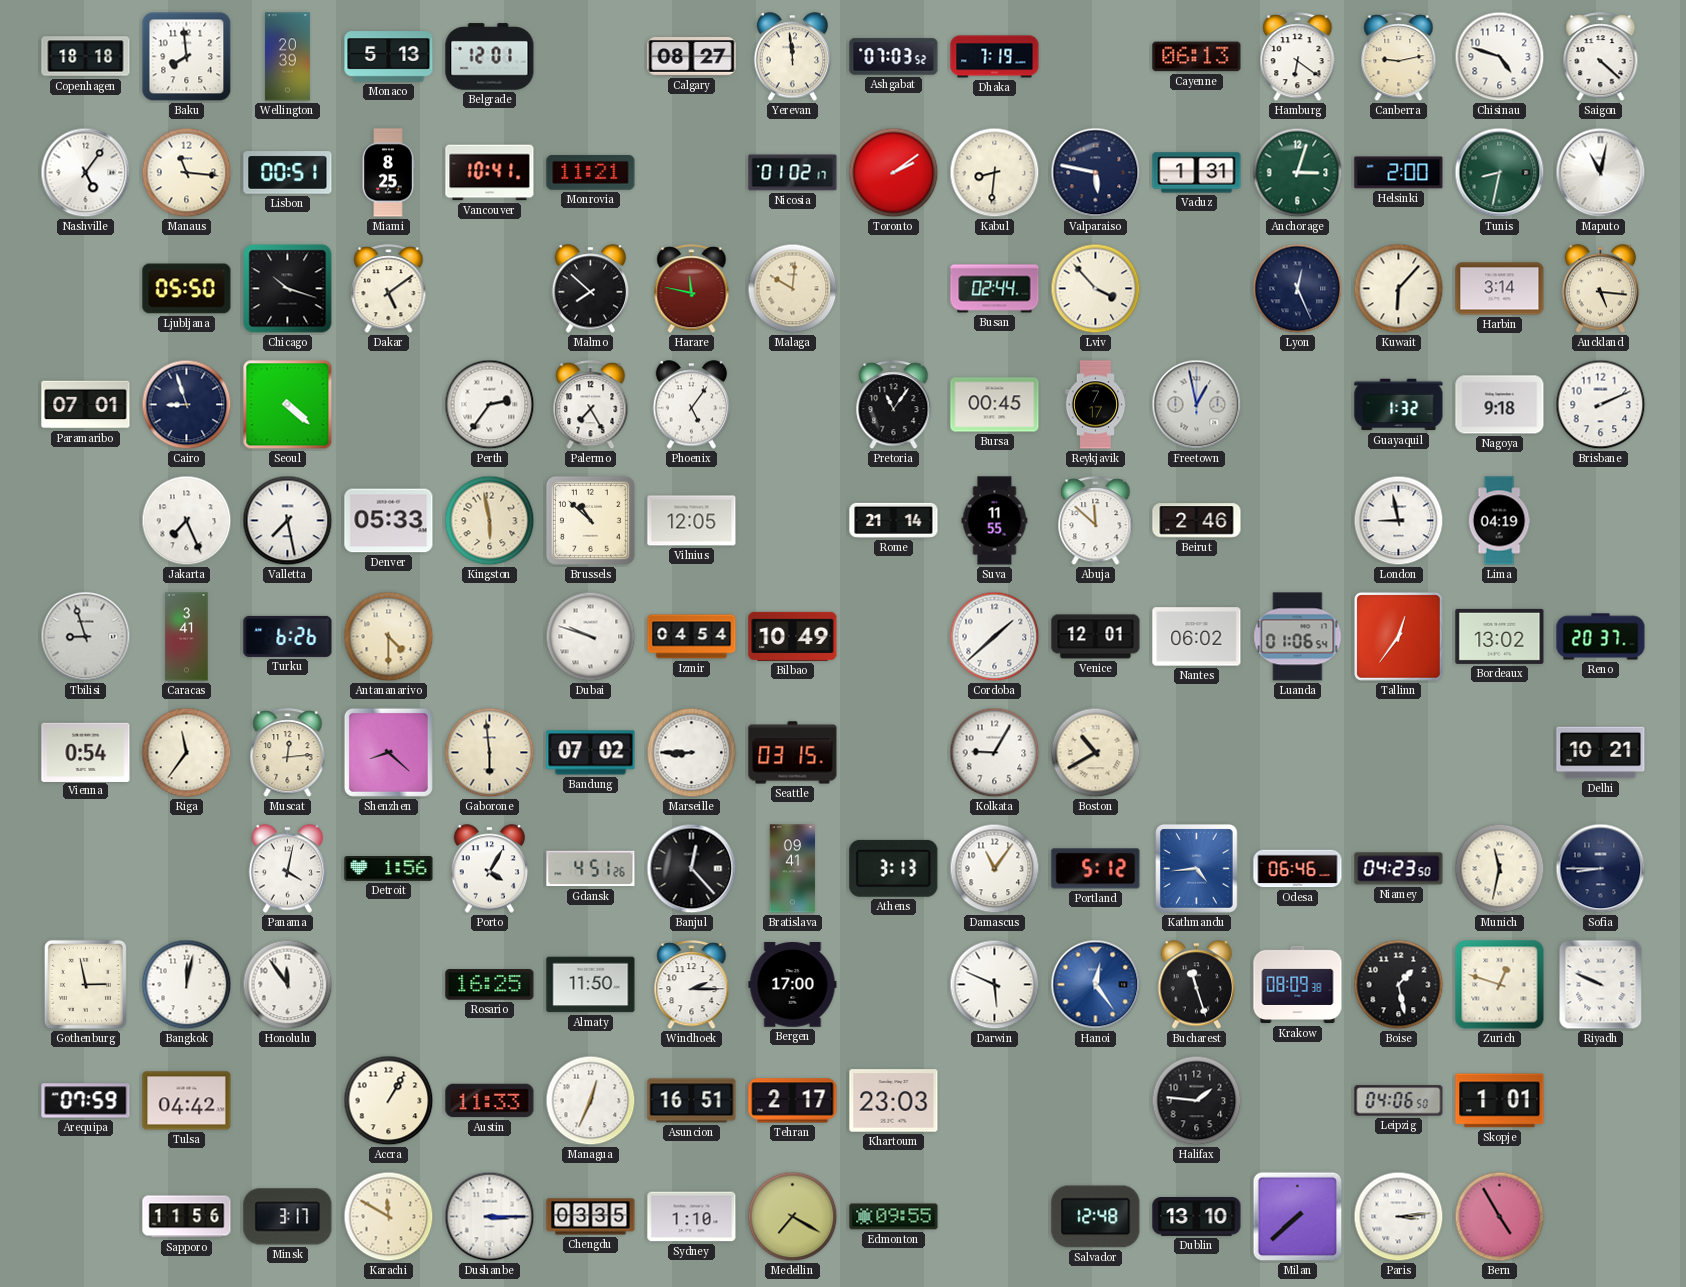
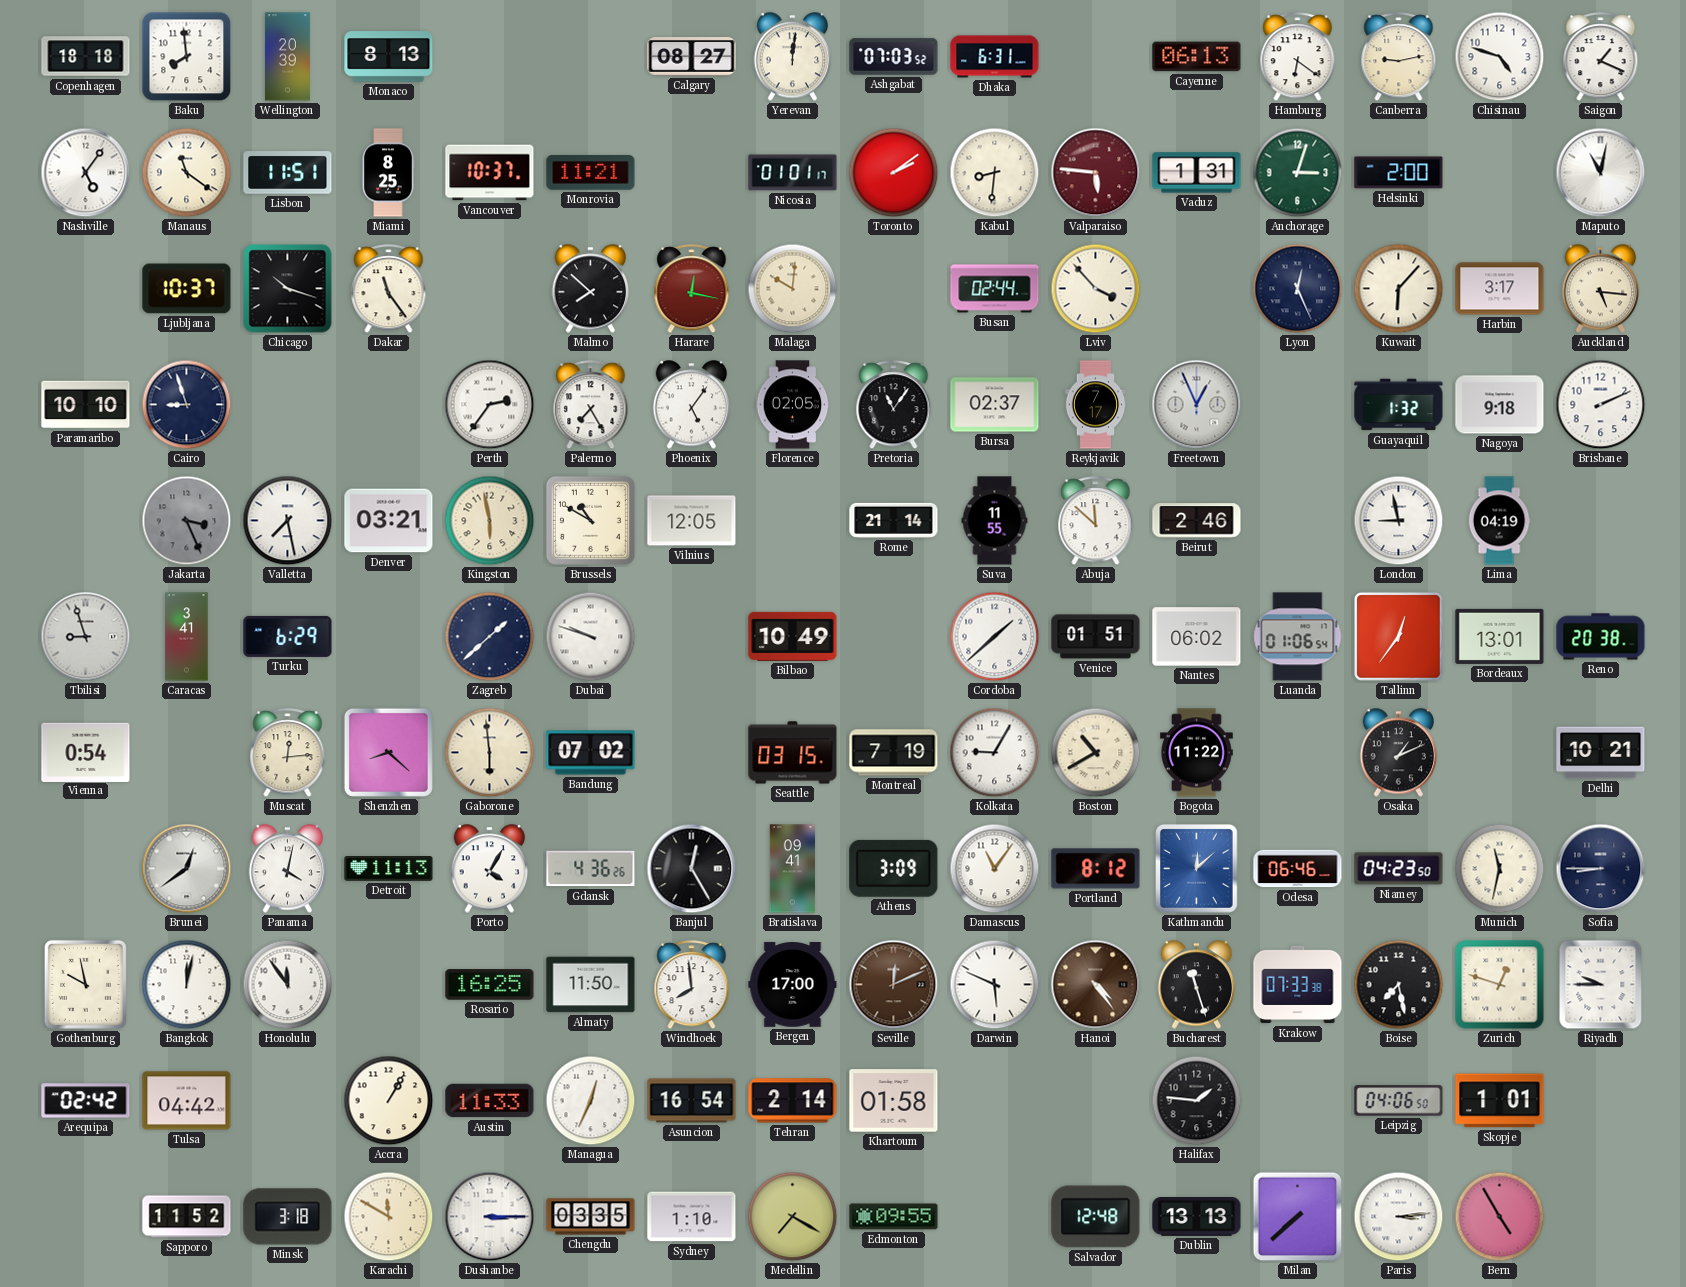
Monaco: 5:13 -> 8:13 (389, 57)
Belgrade: 12:01 -> none (490, 57)
Yerevan: 11:59 -> 12:01 (793, 57)
Dhaka: 7:19 -> 6:31 (995, 57)
Saigon: 4:22 -> 1:19 (1601, 57)
Manaus: 11:16 -> 11:21 (187, 173)
Lisbon: 00:51 -> 11:51 (288, 173)
Vancouver: 10:41 -> 10:37 (490, 173)
Nicosia: 01:02 -> 01:01 (793, 173)
Valparaiso: 5:47 -> 5:46 (1096, 173)
Valparaiso dial: navy -> burgundy (1096, 173)
Tunis: 8:32 -> none (1500, 173)
Ljubljana: 05:50 -> 10:37 (187, 289)
Dakar: 5:09 -> 11:24 (389, 289)
Harare: 11:47 -> 12:17 (692, 289)
Harbin: 3:14 -> 3:17 (1500, 289)
Paramaribo: 07:01 -> 10:10 (86, 405)
Seoul: 4:22 -> none (288, 405)
Florence: none -> 02:05 (793, 405)
Bursa: 00:45 -> 02:37 (995, 405)
Freetown: 12:58 -> 12:56 (1197, 405)
Jakarta: 7:26 -> 3:26 (187, 521)
Jakarta dial: white -> grey (187, 521)
Denver: 05:33 -> 03:21 (389, 521)
Brussels: 10:52 -> 10:50 (590, 520)
Turku: 6:26 -> 6:29 (288, 636)
Antananarivo: 4:30 -> none (389, 637)
Zagreb: none -> 1:38 (490, 637)
Izmir: 04:54 -> none (692, 637)
Venice: 12:01 -> 01:51 (1096, 637)
Bordeaux: 13:02 -> 13:01 (1500, 636)
Reno: 20:37 -> 20:38 (1601, 637)
Riga: 11:36 -> none (187, 753)
Marseille: 8:45 -> none (692, 753)
Montreal: none -> 7:19 (894, 753)
Bogota: none -> 11:22 (1197, 753)
Osaka: none -> 1:11 (1399, 753)
Brunei: none -> 12:39 (187, 869)
Detroit: 1:56 -> 11:13 (389, 869)
Gdansk: 4:51 -> 4:36 (591, 869)
Banjul: 12:23 -> 12:25 (692, 869)
Athens: 3:13 -> 3:09 (894, 868)
Portland: 5:12 -> 8:12 (1096, 869)
Kathmandu: 4:44 -> 12:08 (1197, 869)
Gothenburg: 2:58 -> 9:58 (85, 984)
Windhoek: 2:15 -> 7:59 (692, 985)
Seville: none -> 12:11 (894, 985)
Hanoi: 12:24 -> 4:24 (1096, 985)
Hanoi dial: blue -> brown (1096, 985)
Krakow: 08:09 -> 07:33 (1298, 985)
Boise: 1:28 -> 7:28 (1399, 985)
Riyadh: 9:49 -> 9:45 (1601, 985)
Arequipa: 07:59 -> 02:42 (86, 1101)
Asuncion: 16:51 -> 16:54 (692, 1101)
Tehran: 2:17 -> 2:14 (793, 1101)
Khartoum: 23:03 -> 01:58 (894, 1101)
Sapporo: 11:56 -> 11:52 (187, 1217)
Minsk: 3:17 -> 3:18 (288, 1217)
Dublin: 13:10 -> 13:13 (1197, 1217)
